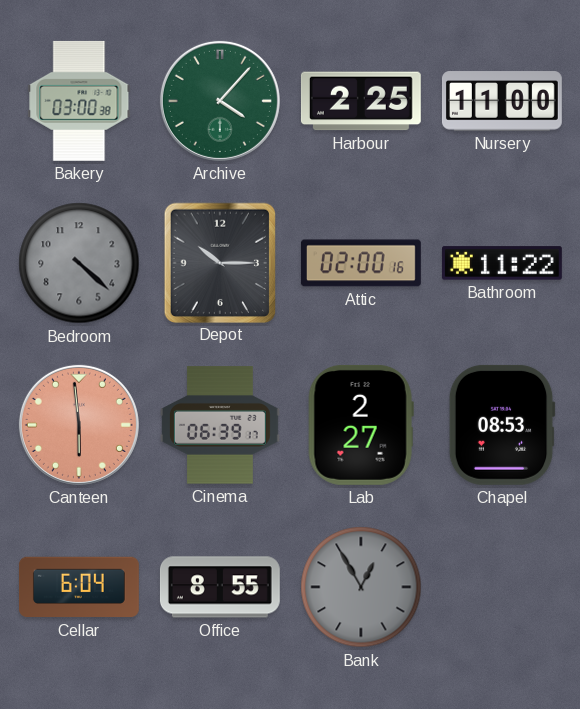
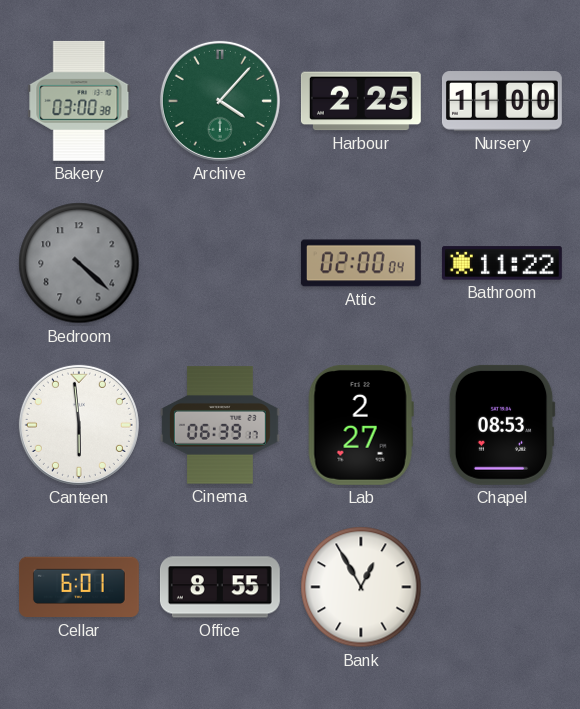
Depot: 10:15 -> none (219, 262)
Attic: 02:00:16 -> 02:00:04 (361, 263)
Canteen dial: salmon -> white (79, 425)
Cellar: 6:04 -> 6:01 (79, 587)
Bank dial: grey -> white (361, 587)
